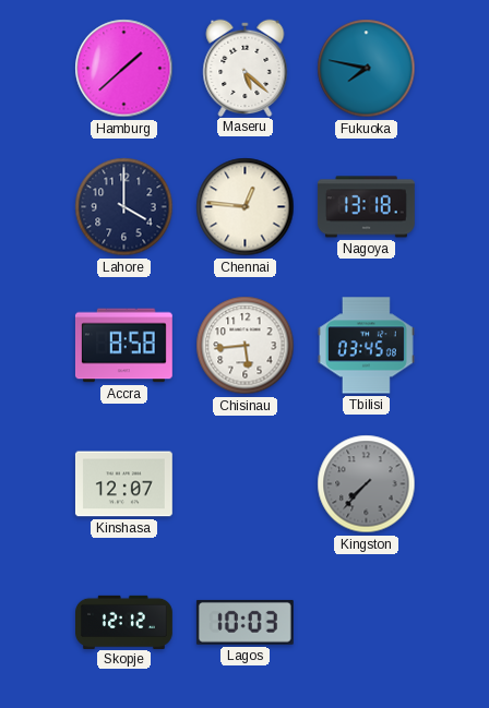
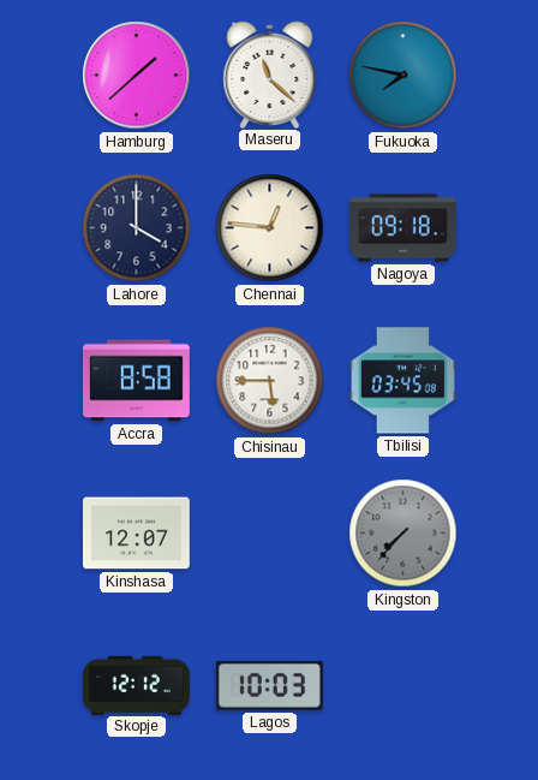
Maseru: 5:22 -> 11:22 (270, 75)
Nagoya: 13:18 -> 09:18 (402, 228)
Chisinau: 5:44 -> 5:45 (270, 381)
